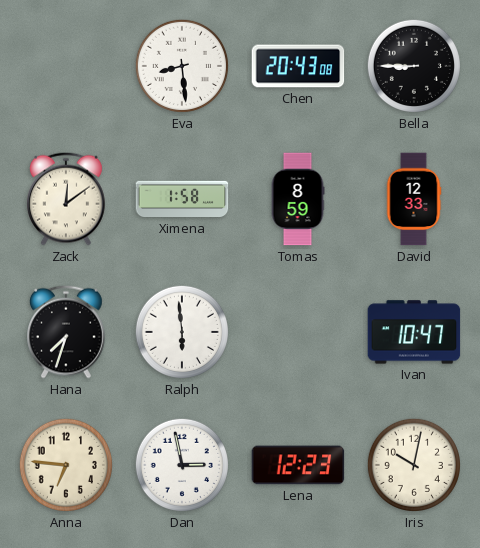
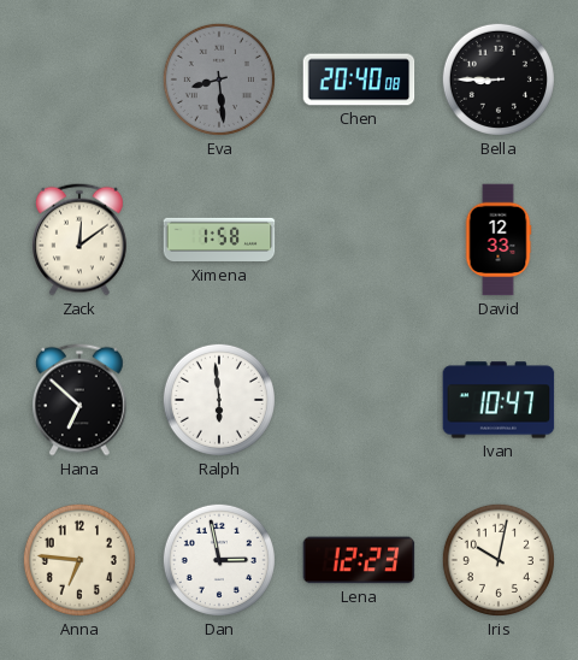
Eva dial: white -> grey (219, 79)
Chen: 20:43 -> 20:40 (359, 79)
Tomas: 8:59 -> none (298, 199)
Hana: 7:33 -> 6:52 (81, 400)
